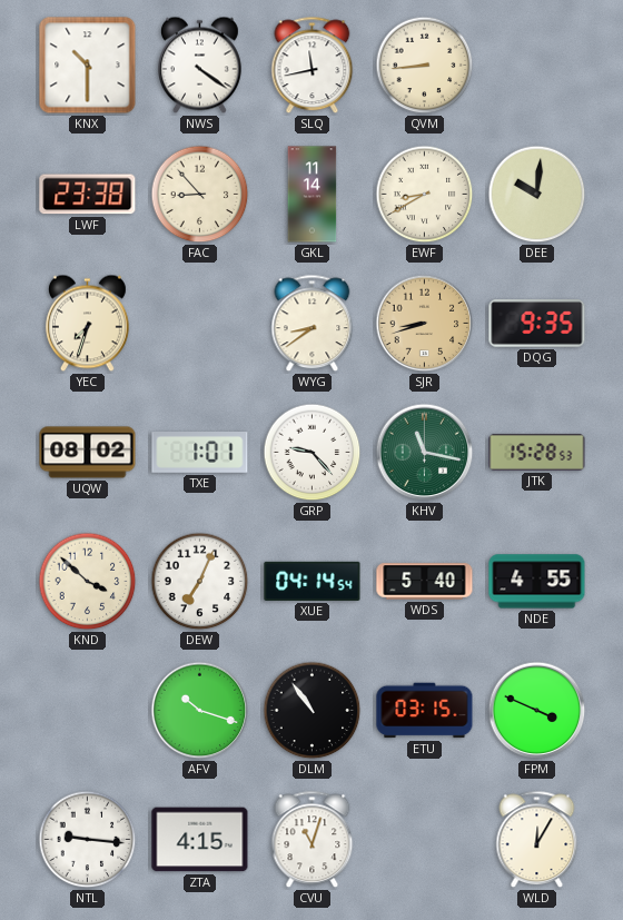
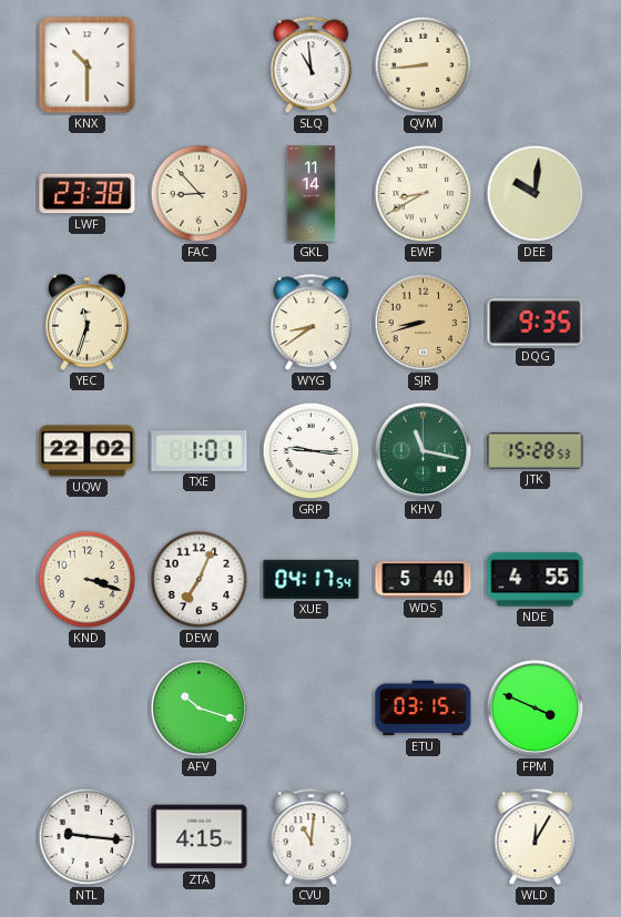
NWS: 4:21 -> none (199, 66)
SLQ: 11:43 -> 10:59 (312, 65)
YEC: 7:33 -> 11:33 (86, 323)
UQW: 08:02 -> 22:02 (88, 451)
GRP: 9:23 -> 9:16 (312, 451)
KND: 3:52 -> 3:18 (88, 580)
XUE: 04:14 -> 04:17 (312, 579)
DLM: 10:54 -> none (313, 711)
CVU: 11:03 -> 11:01 (312, 837)
